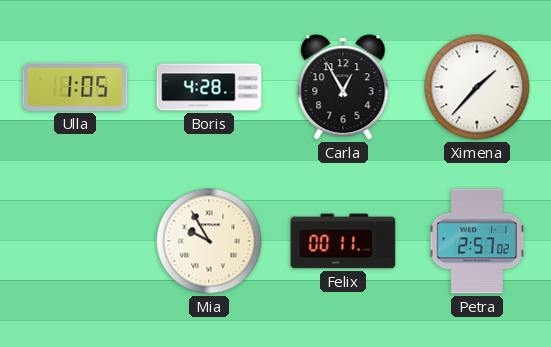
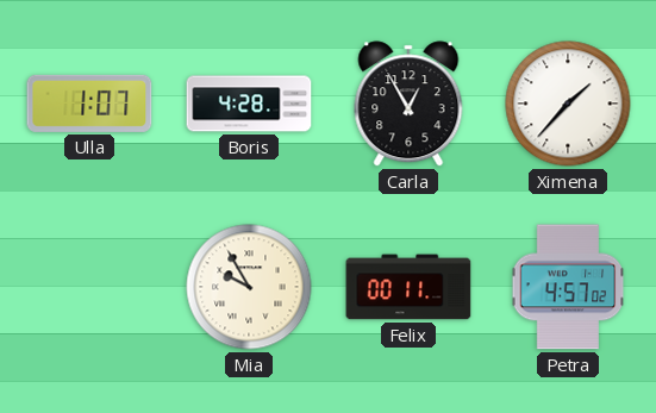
Ulla: 1:05 -> 1:07 (89, 104)
Petra: 2:57 -> 4:57 (568, 287)
